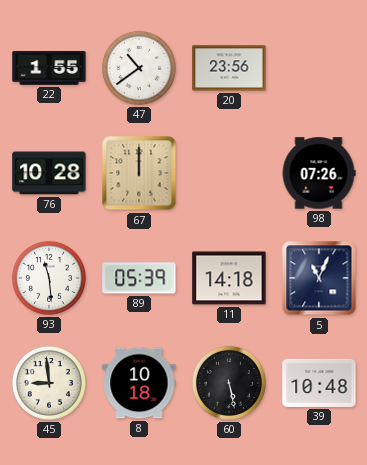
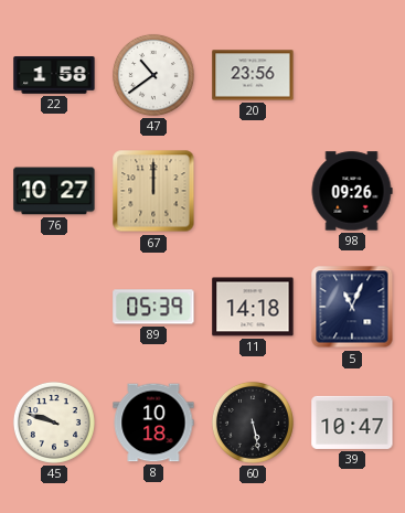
22: 1:55 -> 1:58 (54, 75)
76: 10:28 -> 10:27 (54, 191)
98: 07:26 -> 09:26 (352, 191)
93: 11:29 -> none (49, 278)
45: 8:59 -> 9:48 (54, 423)
39: 10:48 -> 10:47 (352, 423)
